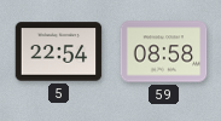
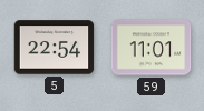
59: 08:58 -> 11:01 (152, 48)
